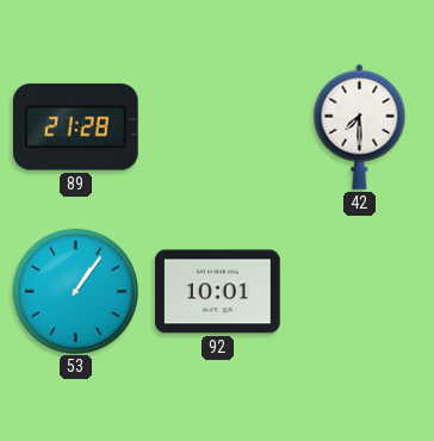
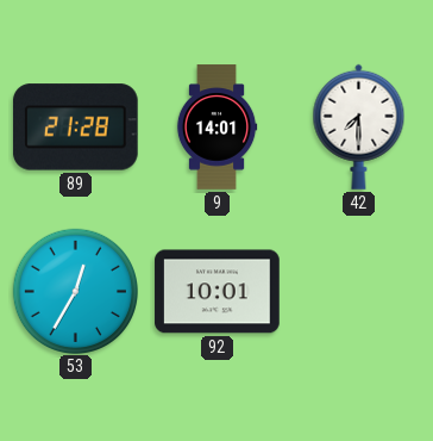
9: none -> 14:01 (216, 128)
53: 1:06 -> 12:35 (75, 291)
